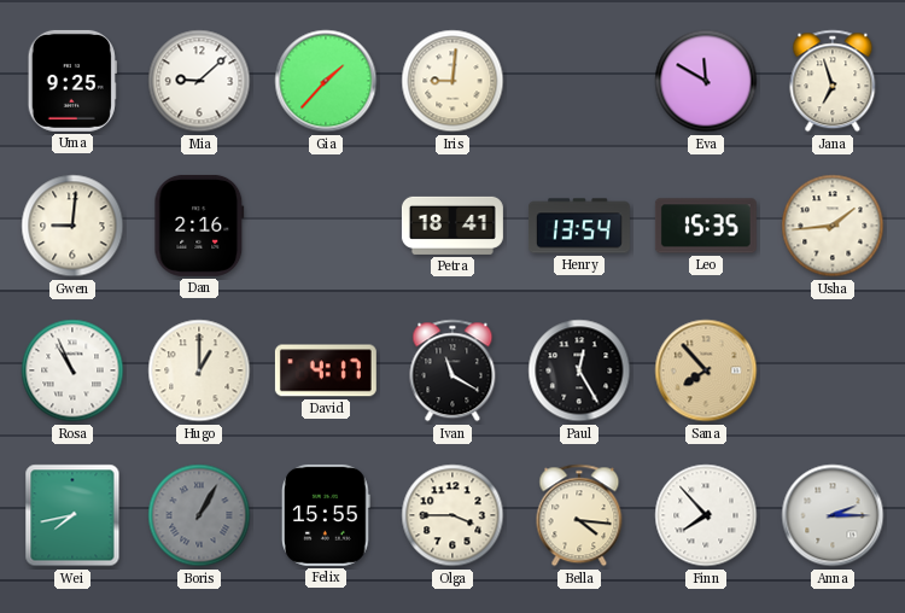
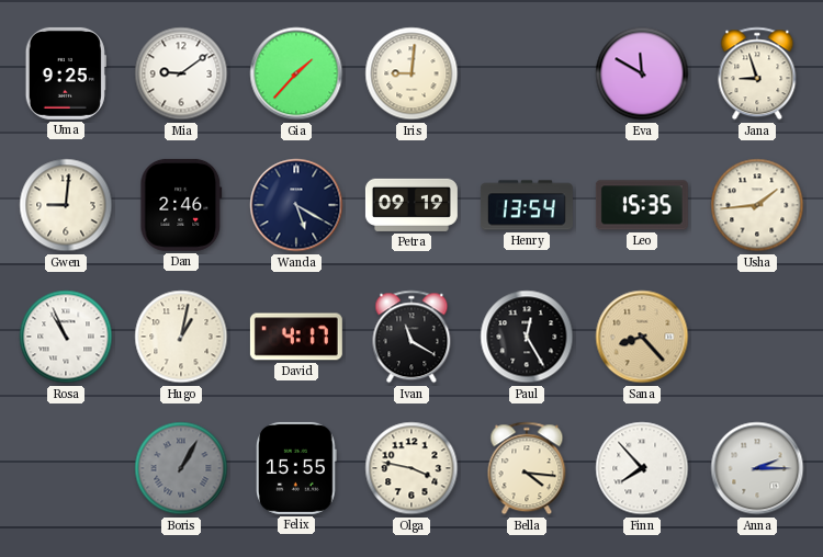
Mia: 9:08 -> 9:09 (181, 73)
Jana: 6:57 -> 8:57 (757, 73)
Dan: 2:16 -> 2:46 (181, 205)
Wanda: none -> 5:20 (296, 205)
Petra: 18:41 -> 09:19 (411, 205)
Hugo: 1:00 -> 1:02 (181, 337)
Sana: 7:53 -> 8:23 (642, 337)
Wei: 7:43 -> none (72, 515)
Olga: 3:45 -> 3:47 (411, 468)
